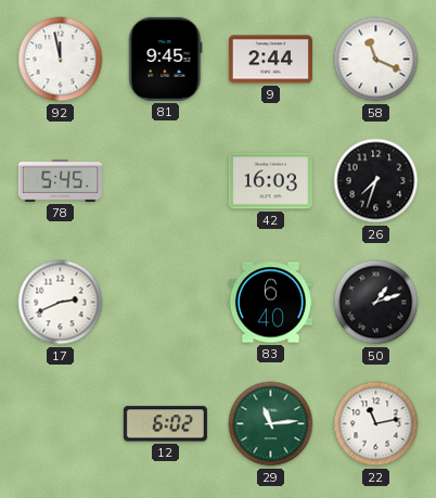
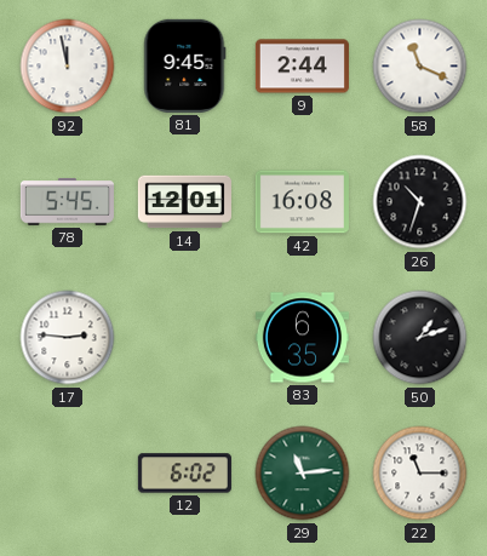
14: none -> 12:01 (184, 202)
42: 16:03 -> 16:08 (302, 202)
26: 7:33 -> 10:33 (420, 202)
17: 2:41 -> 2:46 (68, 338)
83: 6:40 -> 6:35 (302, 338)
22: 11:13 -> 11:15 (420, 474)
